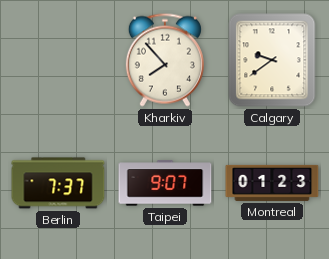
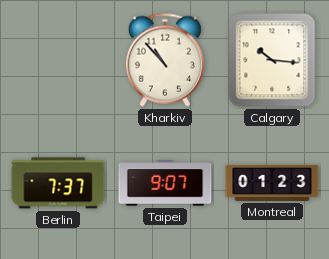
Kharkiv: 7:53 -> 10:53 (165, 60)
Calgary: 9:39 -> 10:16 (272, 60)
